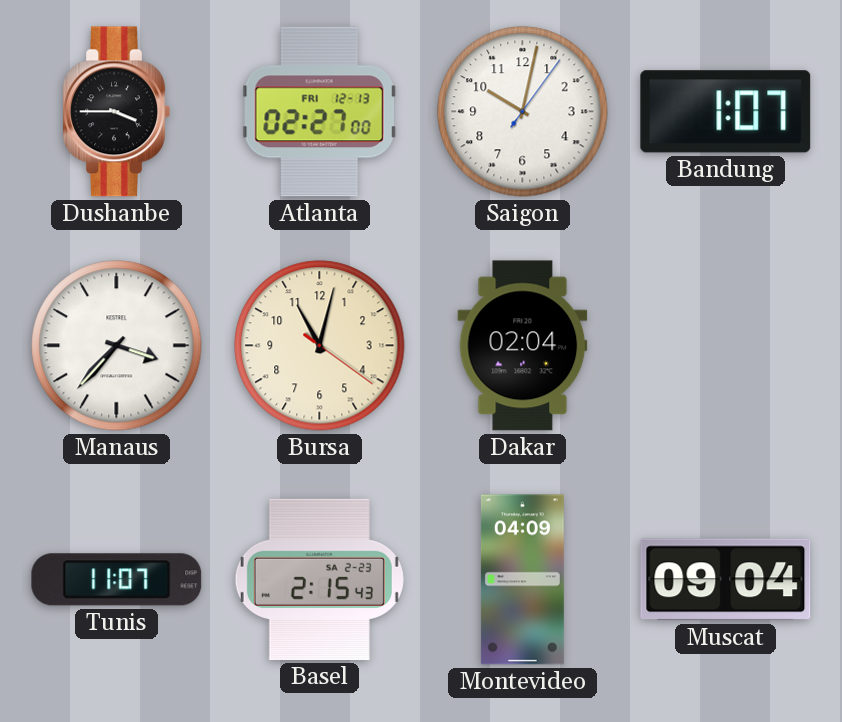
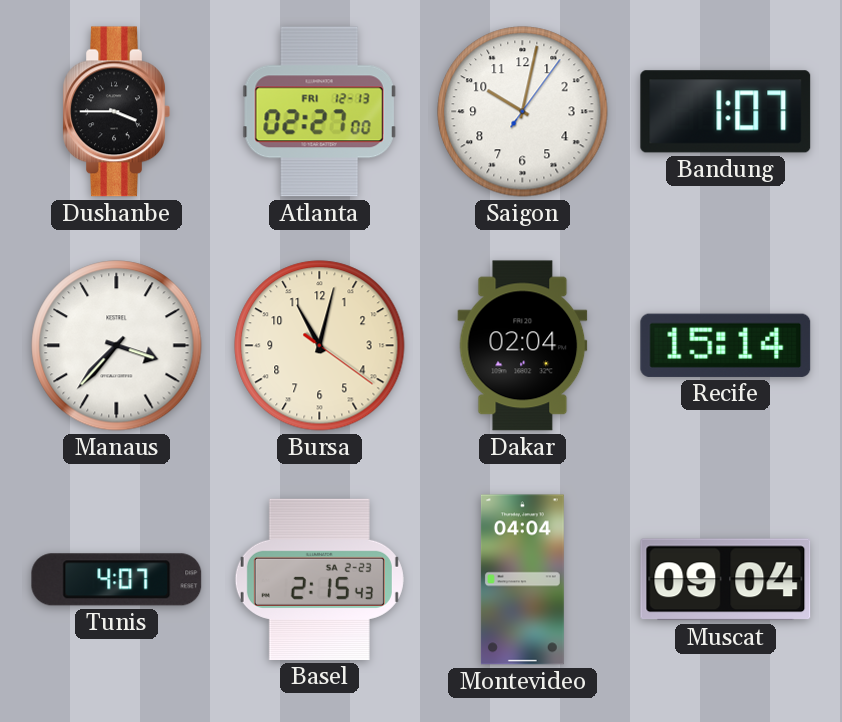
Recife: none -> 15:14 (726, 345)
Tunis: 11:07 -> 4:07 (117, 580)
Montevideo: 04:09 -> 04:04 (522, 580)
